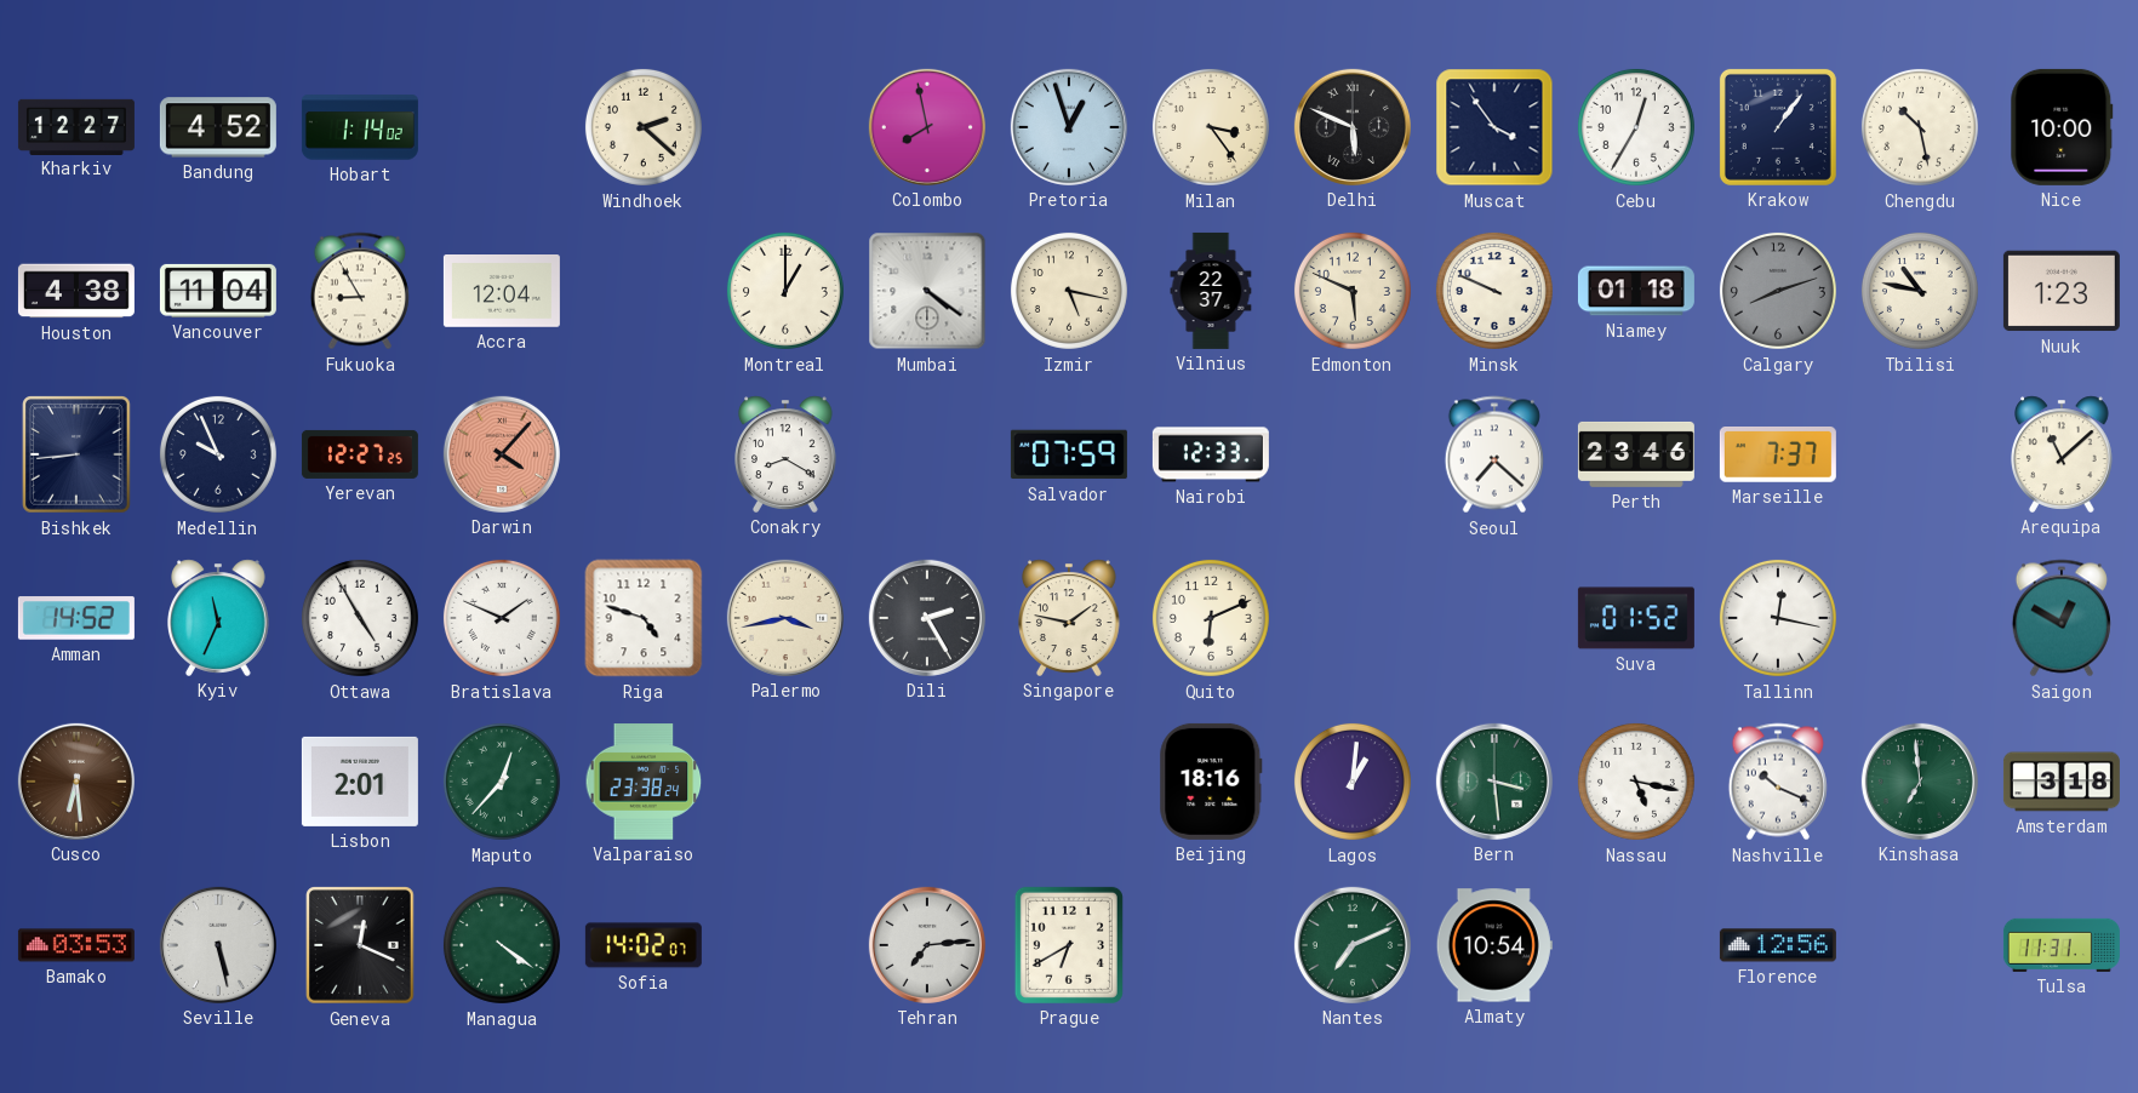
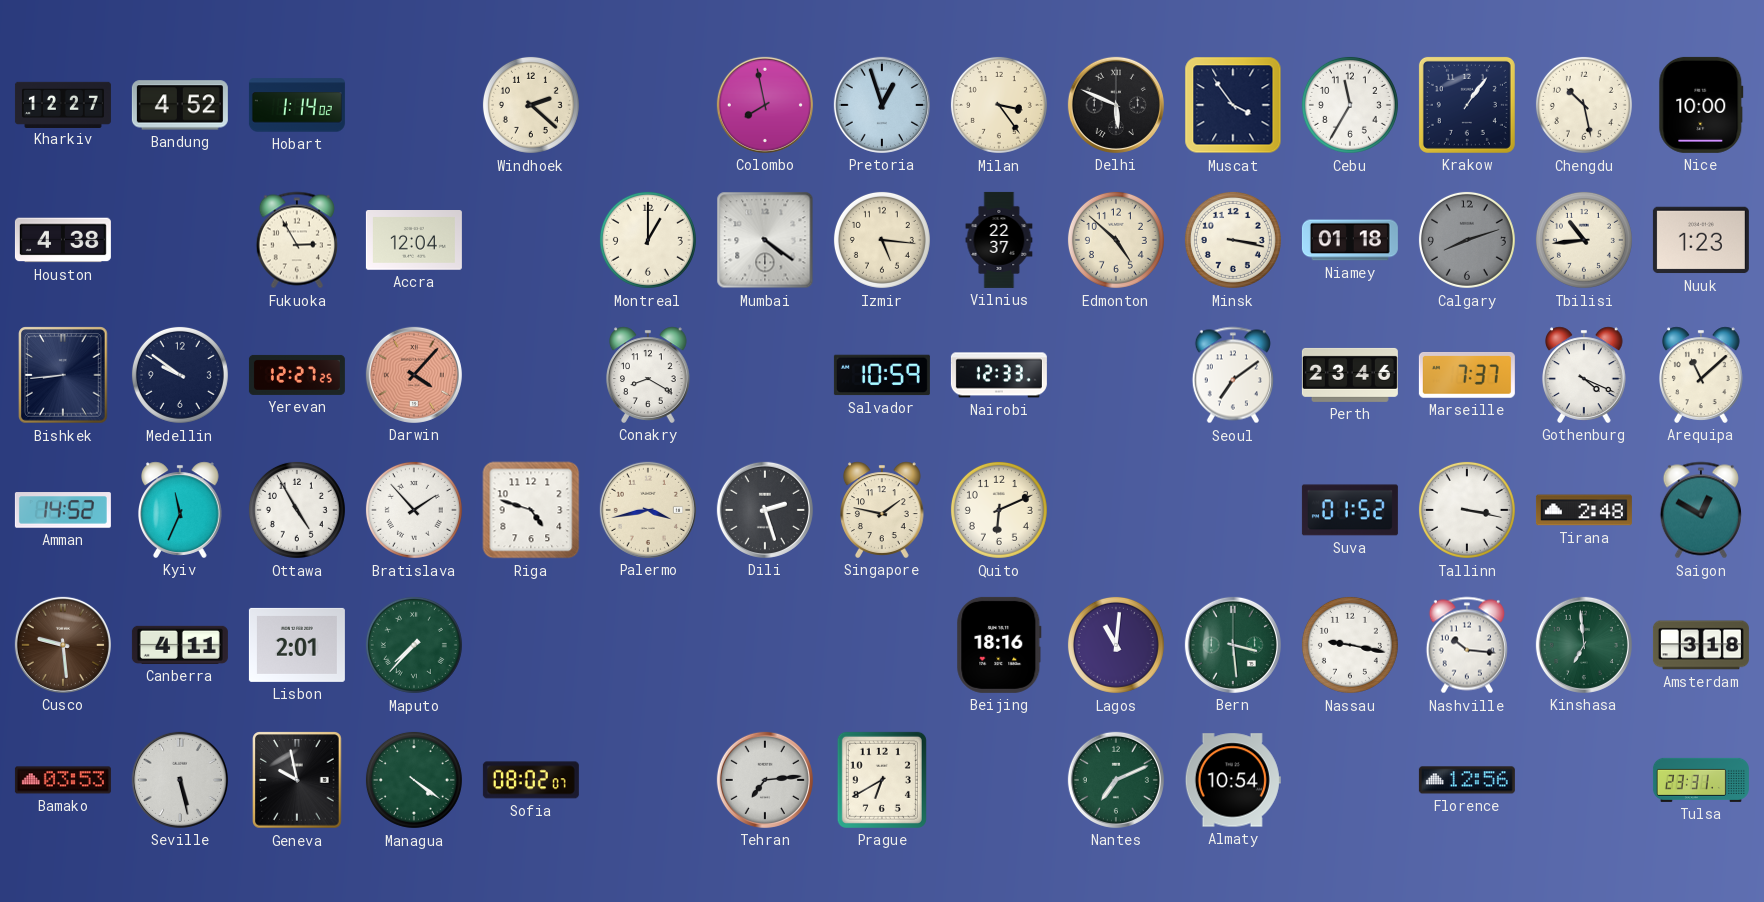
Cebu: 12:35 -> 11:35 (1350, 105)
Vancouver: 11:04 -> none (218, 291)
Fukuoka: 8:55 -> 2:55 (297, 240)
Izmir: 5:17 -> 5:16 (882, 240)
Edmonton: 5:49 -> 4:52 (1116, 240)
Minsk: 9:49 -> 3:17 (1233, 240)
Tbilisi: 10:47 -> 10:44 (1584, 240)
Medellin: 9:56 -> 9:51 (180, 375)
Salvador: 07:59 -> 10:59 (882, 375)
Seoul: 7:22 -> 7:09 (1233, 375)
Gothenburg: none -> 4:19 (1585, 375)
Bratislava: 1:49 -> 1:53 (414, 510)
Dili: 2:25 -> 2:27 (765, 510)
Tallinn: 12:17 -> 3:17 (1467, 510)
Tirana: none -> 2:48 (1584, 510)
Cusco: 6:29 -> 9:29 (63, 645)
Canberra: none -> 4:11 (180, 645)
Maputo: 12:37 -> 7:37 (414, 645)
Valparaiso: 23:38 -> none (644, 782)
Lagos: 1:01 -> 11:01 (1116, 645)
Nassau: 5:17 -> 9:17 (1350, 645)
Nashville: 10:19 -> 10:16 (1467, 645)
Geneva: 12:19 -> 9:58 (297, 780)
Sofia: 14:02 -> 08:02 (531, 780)
Tulsa: 11:31 -> 23:31 (1701, 780)
